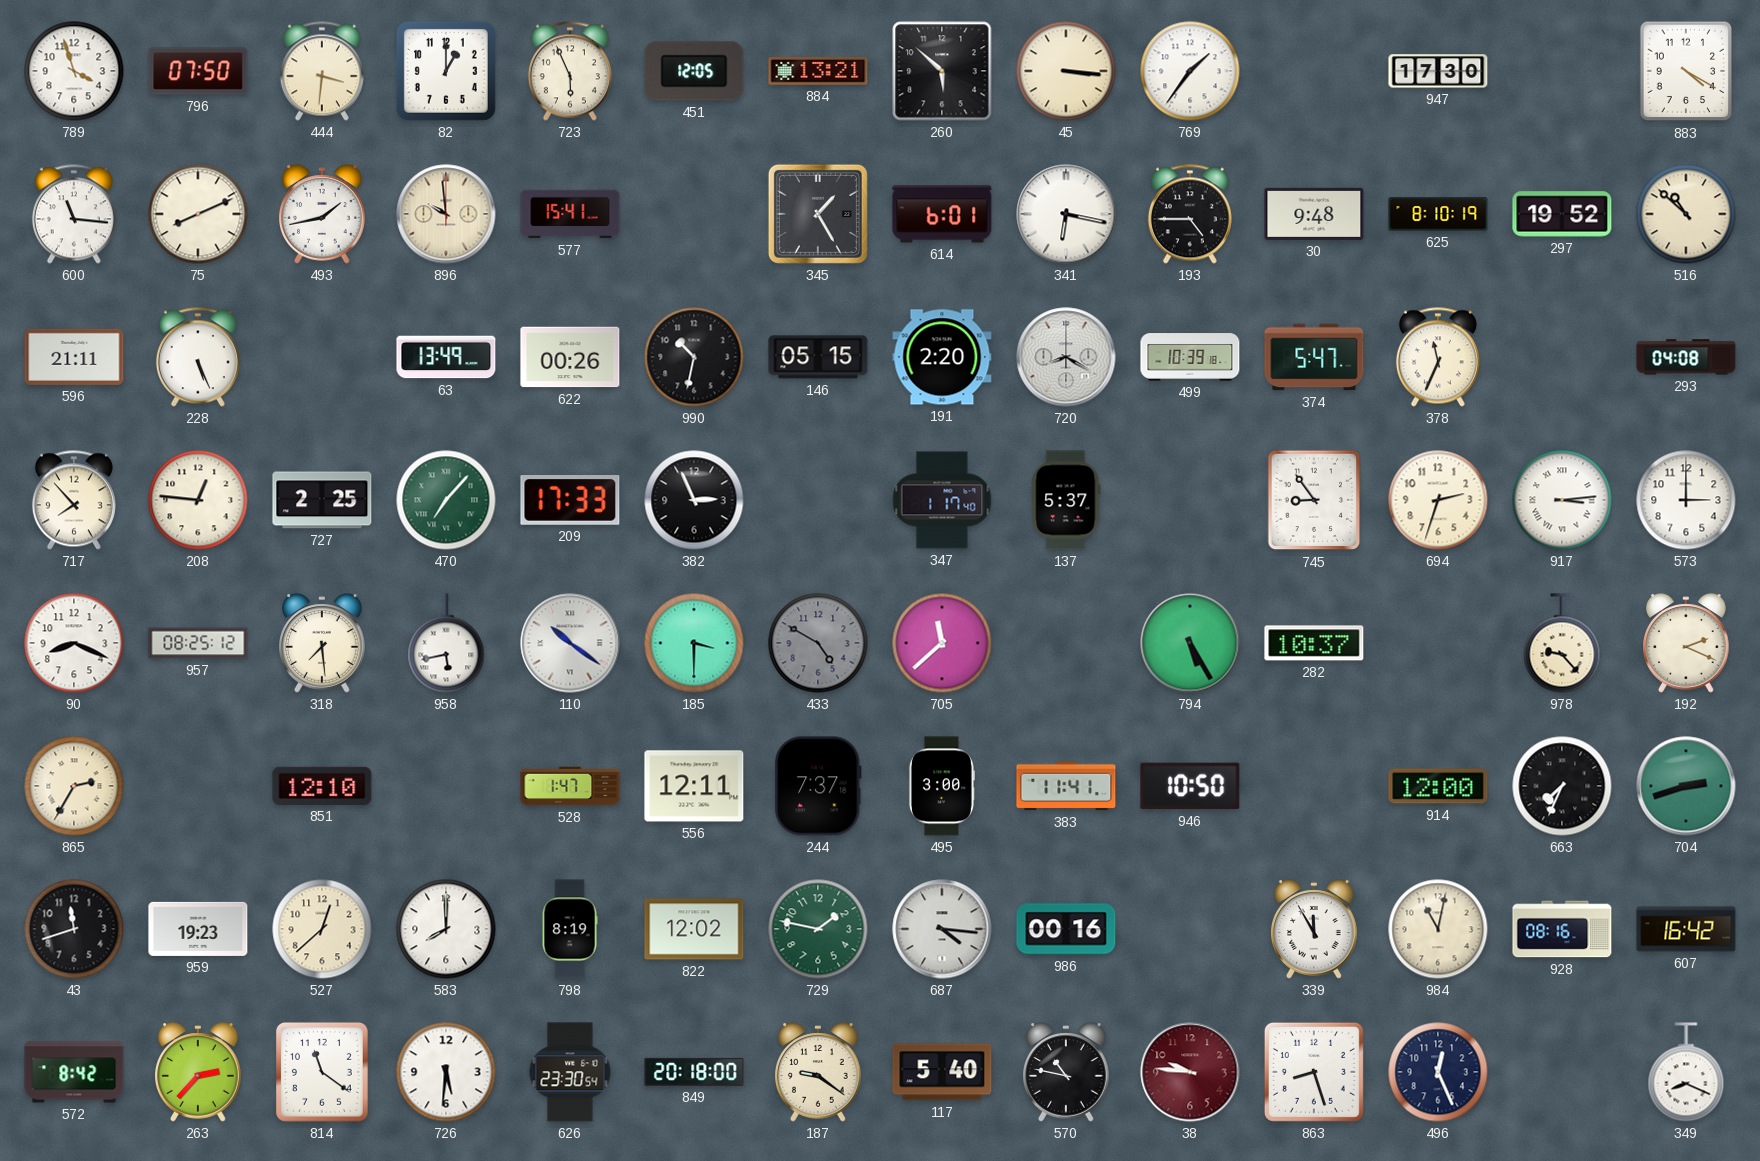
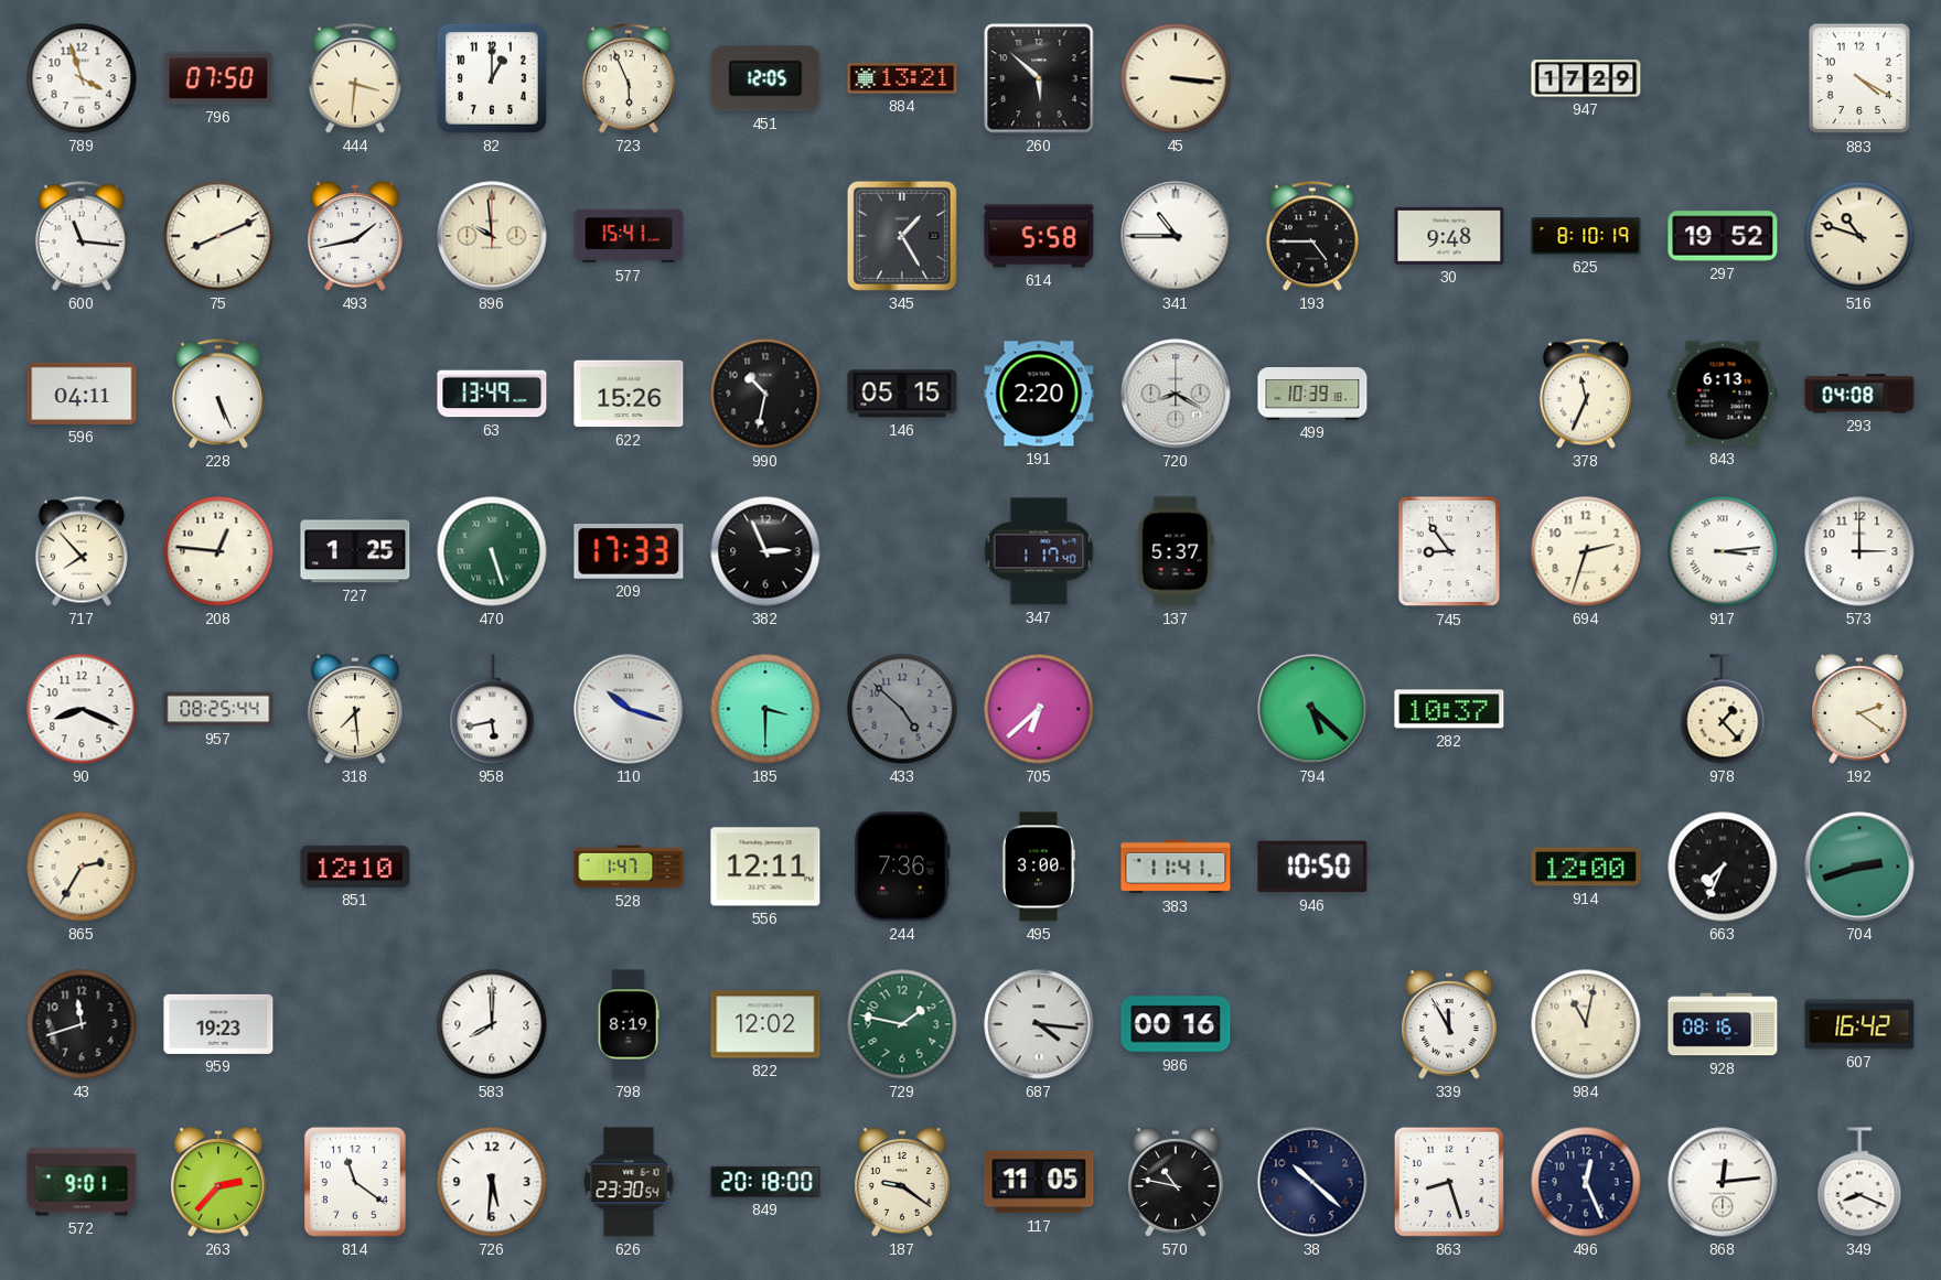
769: 1:36 -> none (1190, 71)
947: 17:30 -> 17:29 (1586, 78)
614: 6:01 -> 5:58 (1039, 236)
341: 6:17 -> 10:45 (1176, 236)
516: 10:52 -> 10:48 (1859, 236)
596: 21:11 -> 04:11 (82, 394)
622: 00:26 -> 15:26 (629, 394)
374: 5:47 -> none (1314, 357)
843: none -> 6:13 (1723, 394)
727: 2:25 -> 1:25 (355, 551)
470: 7:07 -> 5:27 (492, 551)
957: 08:25:12 -> 08:25:44 (218, 709)
110: 10:21 -> 10:18 (629, 709)
433: 4:50 -> 4:52 (902, 709)
705: 11:38 -> 6:38 (1039, 709)
794: 5:25 -> 5:22 (1312, 709)
978: 9:23 -> 1:23 (1723, 709)
192: 2:19 -> 2:21 (1859, 709)
244: 7:37 -> 7:36 (902, 867)
527: 12:38 -> none (322, 929)
572: 8:42 -> 9:01 (82, 1182)
117: 5:40 -> 11:05 (1039, 1182)
38: 9:46 -> 10:22 (1312, 1182)
38 dial: burgundy -> navy (1312, 1182)
868: none -> 12:14 (1723, 1182)
